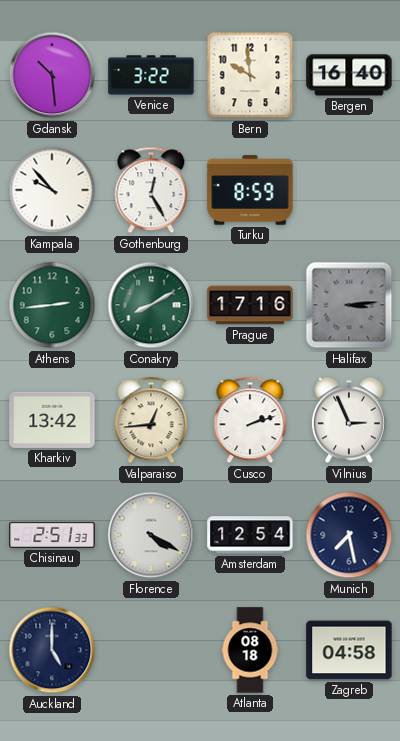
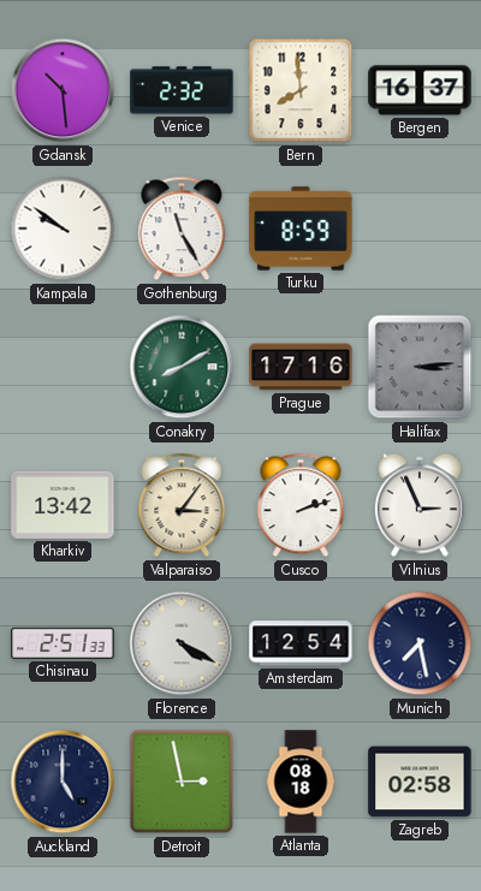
Venice: 3:22 -> 2:32 (182, 90)
Bern: 9:59 -> 7:59 (301, 90)
Bergen: 16:40 -> 16:37 (420, 90)
Kampala: 9:53 -> 9:51 (63, 228)
Gothenburg: 12:25 -> 11:25 (182, 228)
Athens: 2:44 -> none (52, 305)
Valparaiso: 12:44 -> 3:06 (182, 505)
Detroit: none -> 2:58 (182, 782)
Zagreb: 04:58 -> 02:58 (420, 782)
